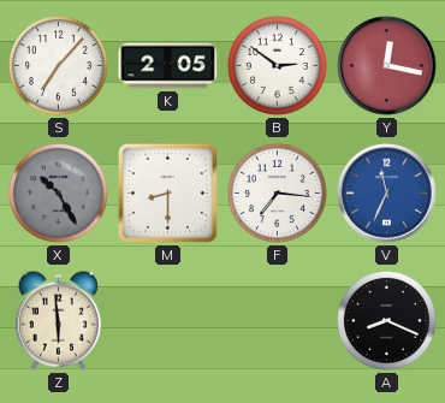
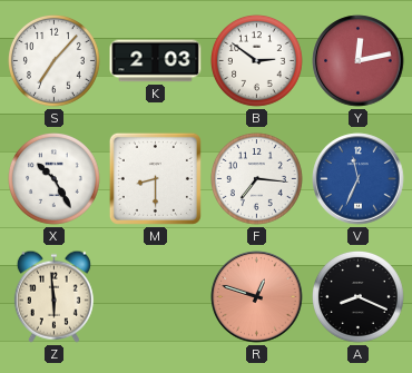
K: 2:05 -> 2:03 (156, 61)
Y: 12:17 -> 12:13 (359, 61)
X dial: grey -> white (55, 179)
R: none -> 12:48 (257, 297)
